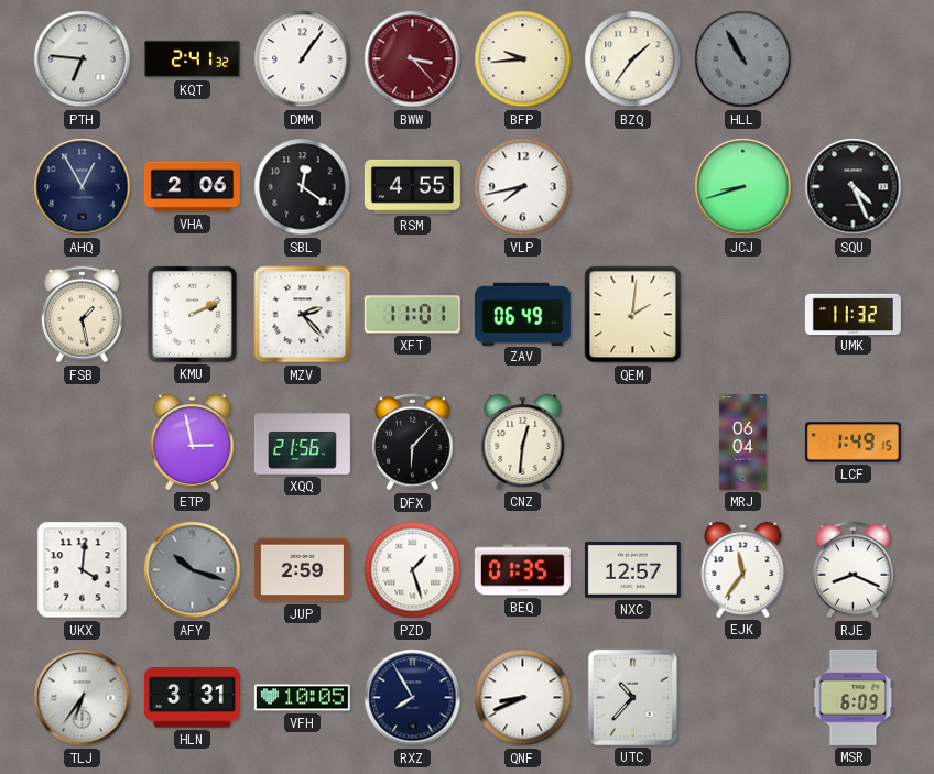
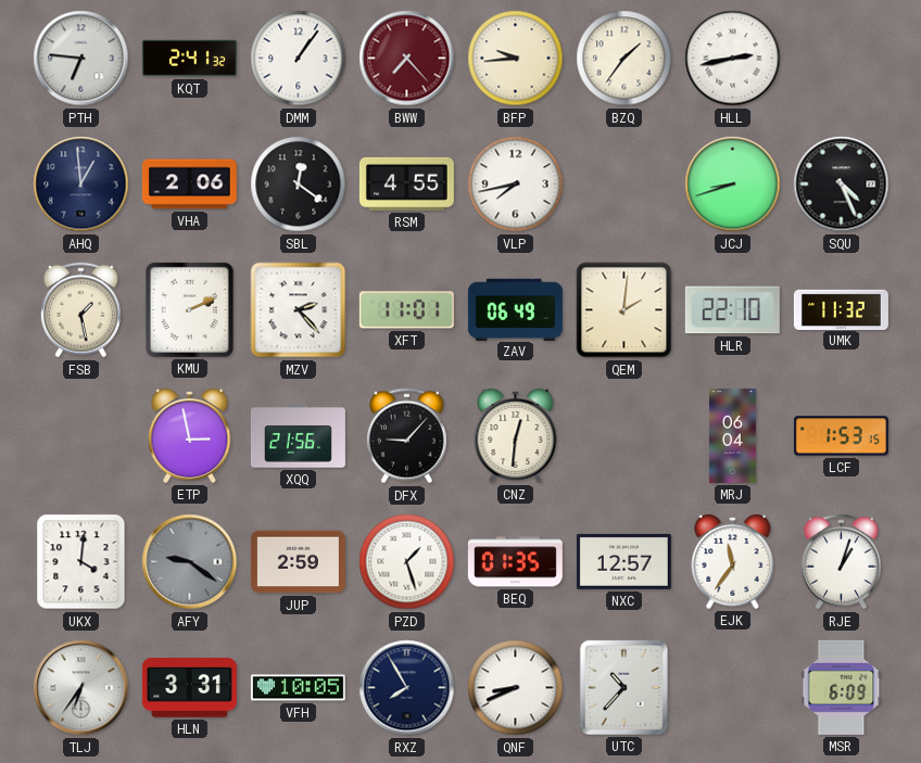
BWW: 3:23 -> 7:23 (407, 59)
HLL: 10:55 -> 2:43 (733, 59)
HLL dial: grey -> white (733, 59)
AHQ: 12:55 -> 12:59 (81, 185)
HLR: none -> 22:10 (732, 310)
DFX: 6:07 -> 9:07 (406, 436)
LCF: 1:49 -> 1:53 (841, 436)
AFY: 10:18 -> 9:21 (190, 562)
RJE: 8:19 -> 1:03 (841, 562)
